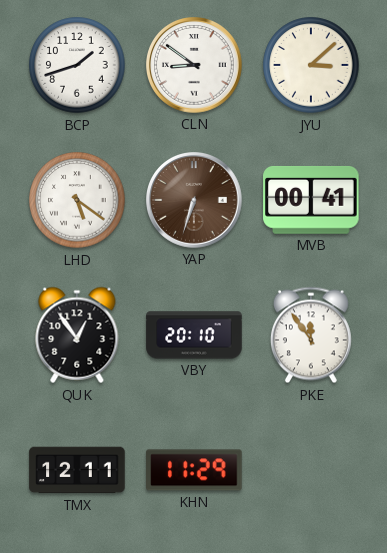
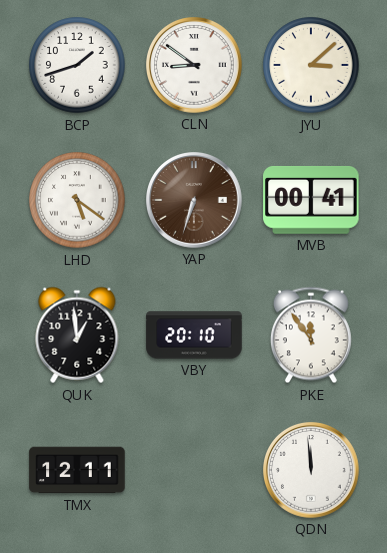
QUK: 12:54 -> 12:59 (77, 335)
KHN: 11:29 -> none (194, 470)
QDN: none -> 11:59 (312, 471)
